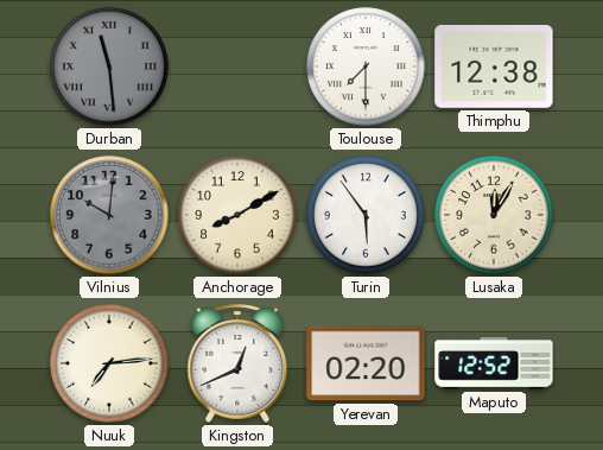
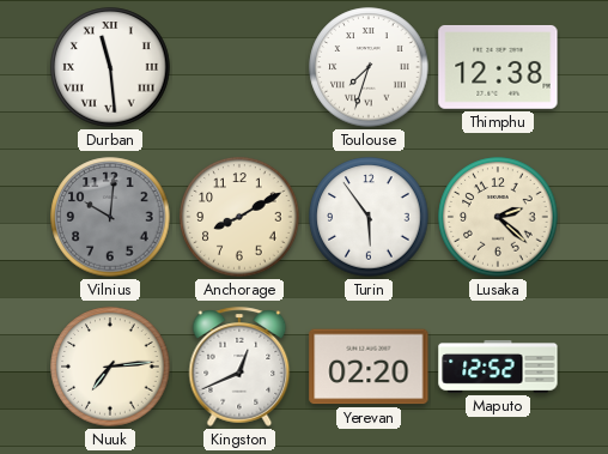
Durban dial: grey -> white (110, 67)
Toulouse: 7:30 -> 7:33 (369, 67)
Lusaka: 12:05 -> 2:22 (498, 217)
